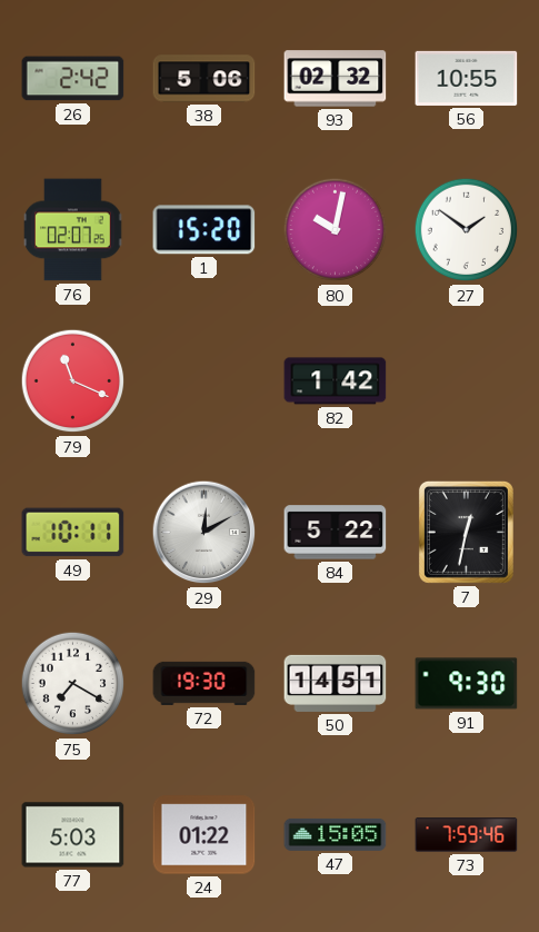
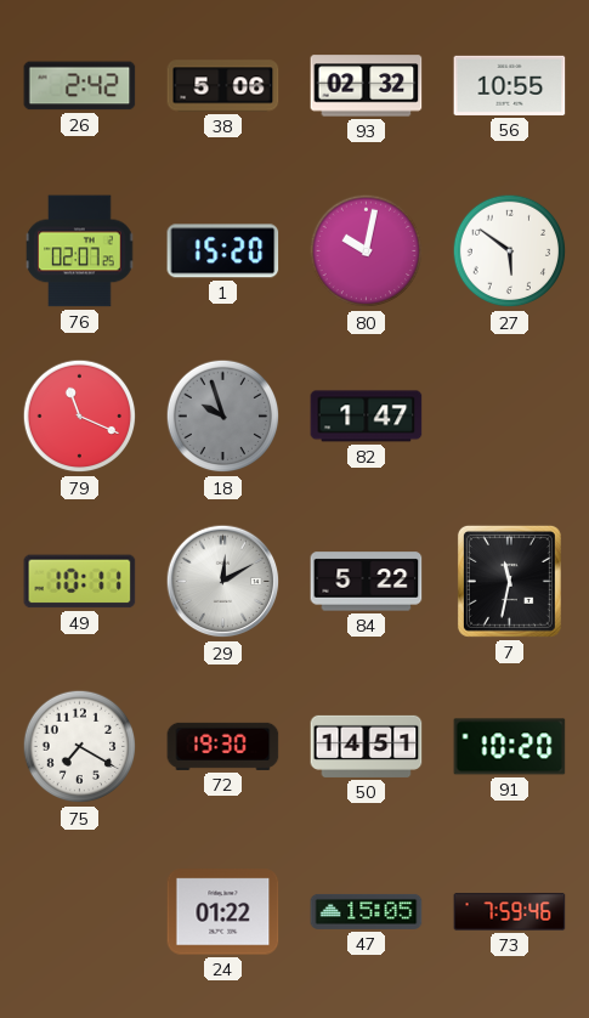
27: 1:51 -> 5:51 (510, 251)
18: none -> 9:57 (223, 417)
82: 1:42 -> 1:47 (367, 417)
7: 12:32 -> 11:32 (509, 581)
91: 9:30 -> 10:20 (510, 747)
77: 5:03 -> none (73, 835)
